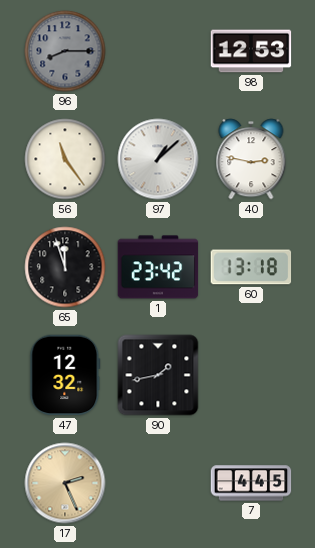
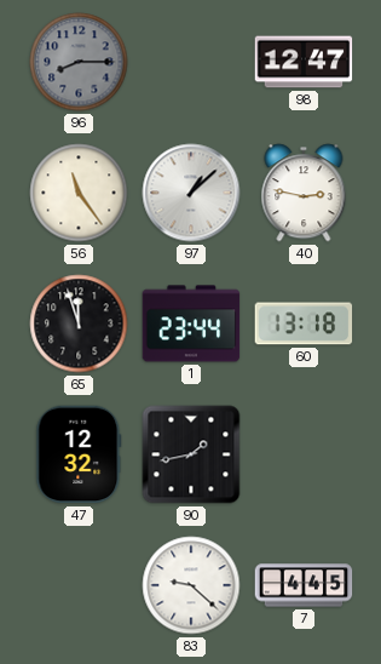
98: 12:53 -> 12:47 (304, 62)
1: 23:42 -> 23:44 (191, 324)
17: 2:26 -> none (65, 483)
83: none -> 9:22 (191, 585)
